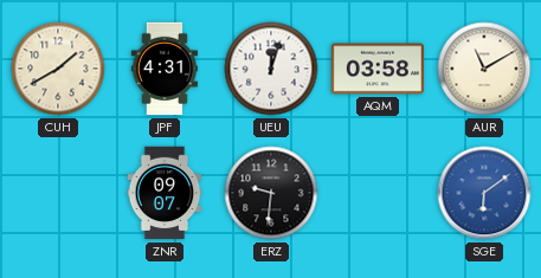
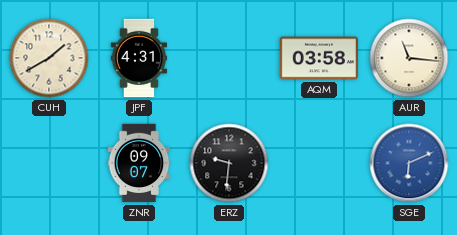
UEU: 12:03 -> none (271, 69)
AUR: 11:10 -> 11:16 (409, 58)
SGE: 6:09 -> 6:11 (409, 163)
